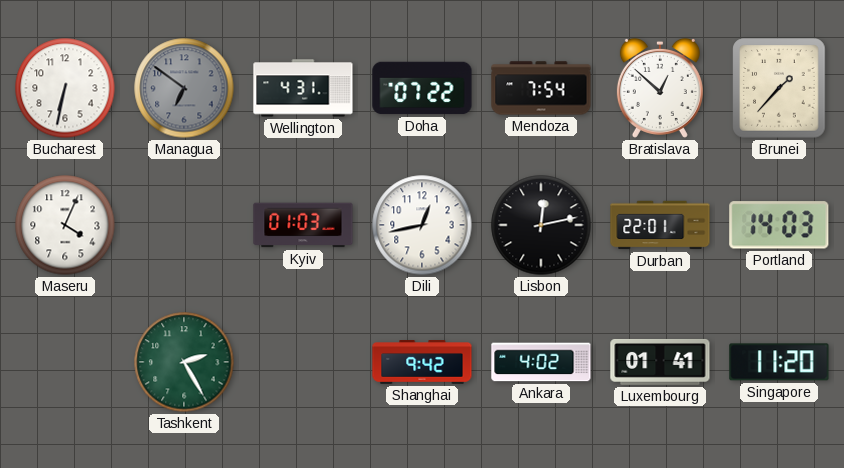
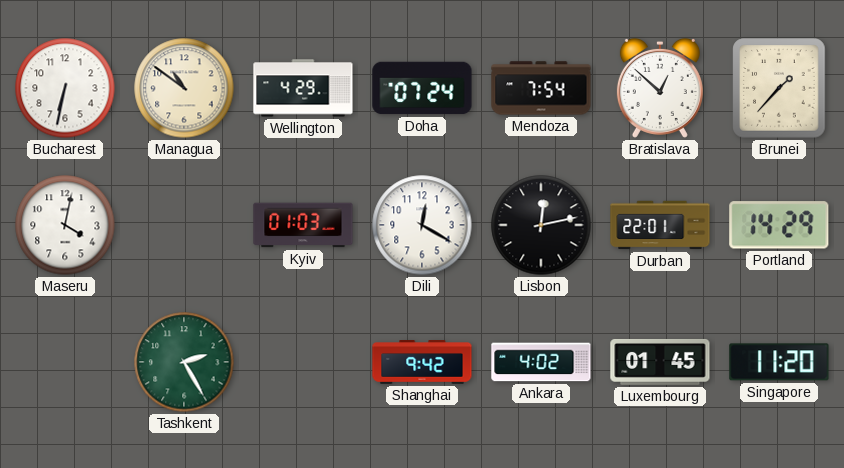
Managua: 6:51 -> 10:51 (184, 88)
Managua dial: grey -> cream (184, 88)
Wellington: 4:31 -> 4:29 (303, 88)
Doha: 07:22 -> 07:24 (422, 88)
Maseru: 4:04 -> 4:02 (65, 225)
Dili: 12:43 -> 12:20 (422, 225)
Portland: 14:03 -> 14:29 (779, 225)
Luxembourg: 01:41 -> 01:45 (660, 362)
